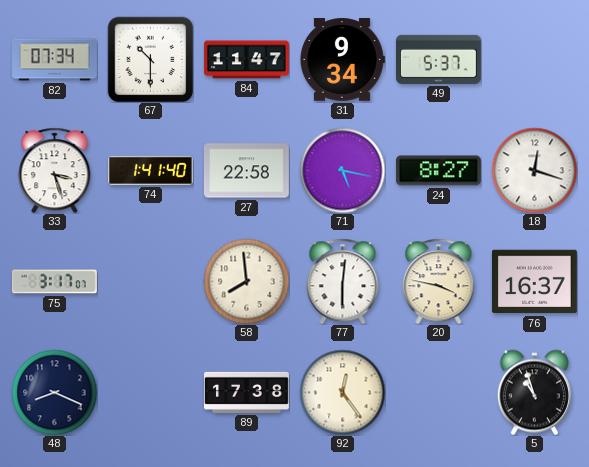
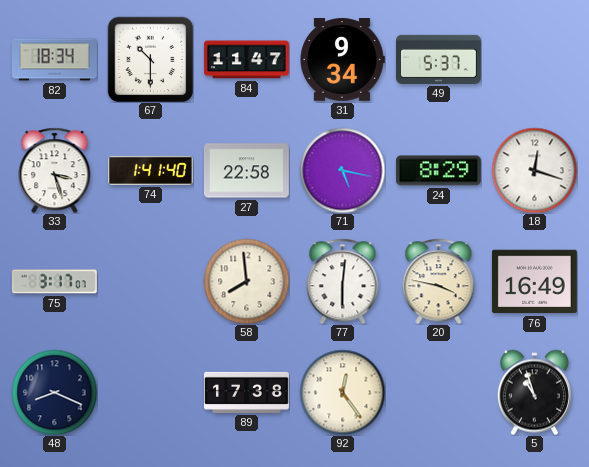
82: 07:34 -> 18:34 (55, 60)
24: 8:27 -> 8:29 (438, 171)
76: 16:37 -> 16:49 (534, 282)
